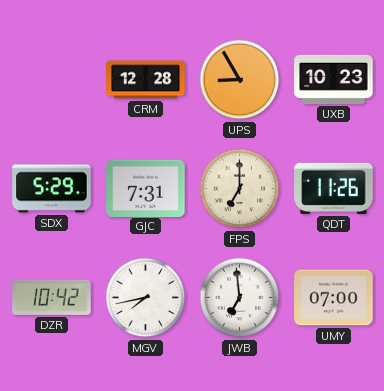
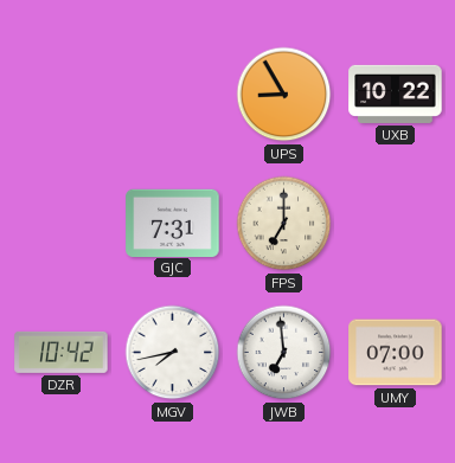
CRM: 12:28 -> none (146, 80)
UXB: 10:23 -> 10:22 (396, 94)
SDX: 5:29 -> none (52, 189)
QDT: 11:26 -> none (334, 188)
